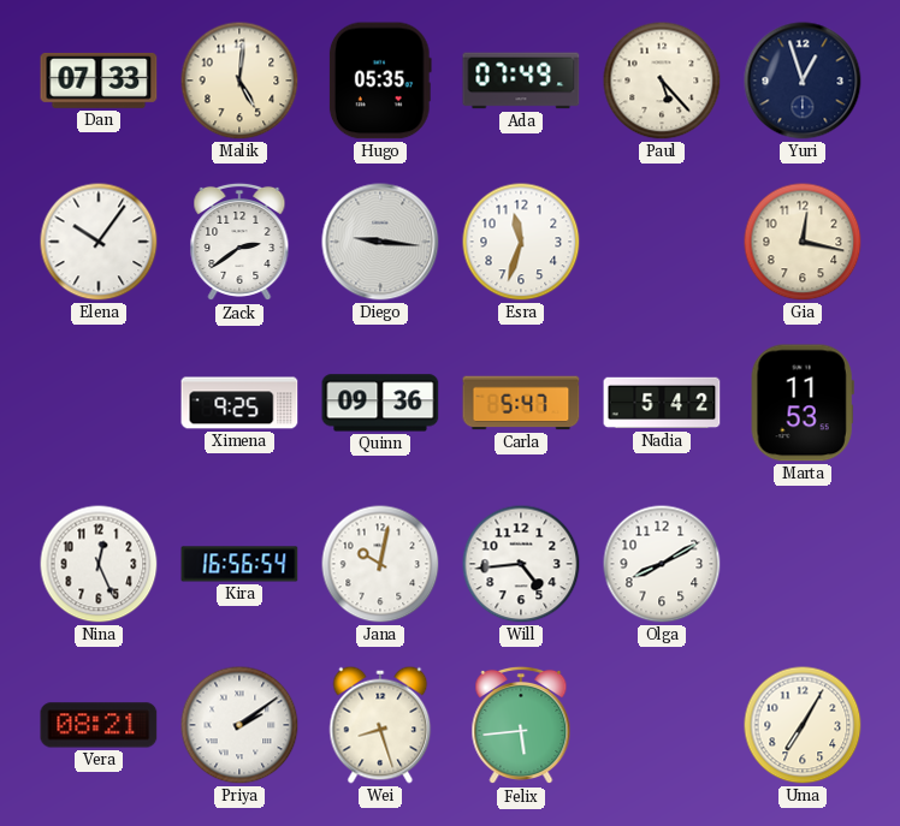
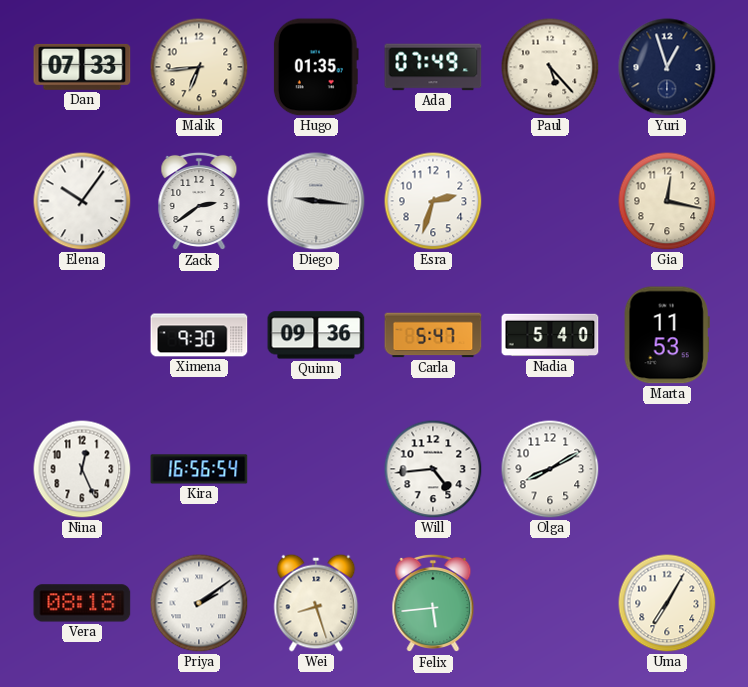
Malik: 5:01 -> 6:44 (199, 67)
Hugo: 05:35 -> 01:35 (316, 67)
Esra: 11:33 -> 2:33 (433, 201)
Ximena: 9:25 -> 9:30 (199, 335)
Nadia: 5:42 -> 5:40 (550, 335)
Jana: 10:02 -> none (380, 564)
Vera: 08:21 -> 08:18 (82, 603)
